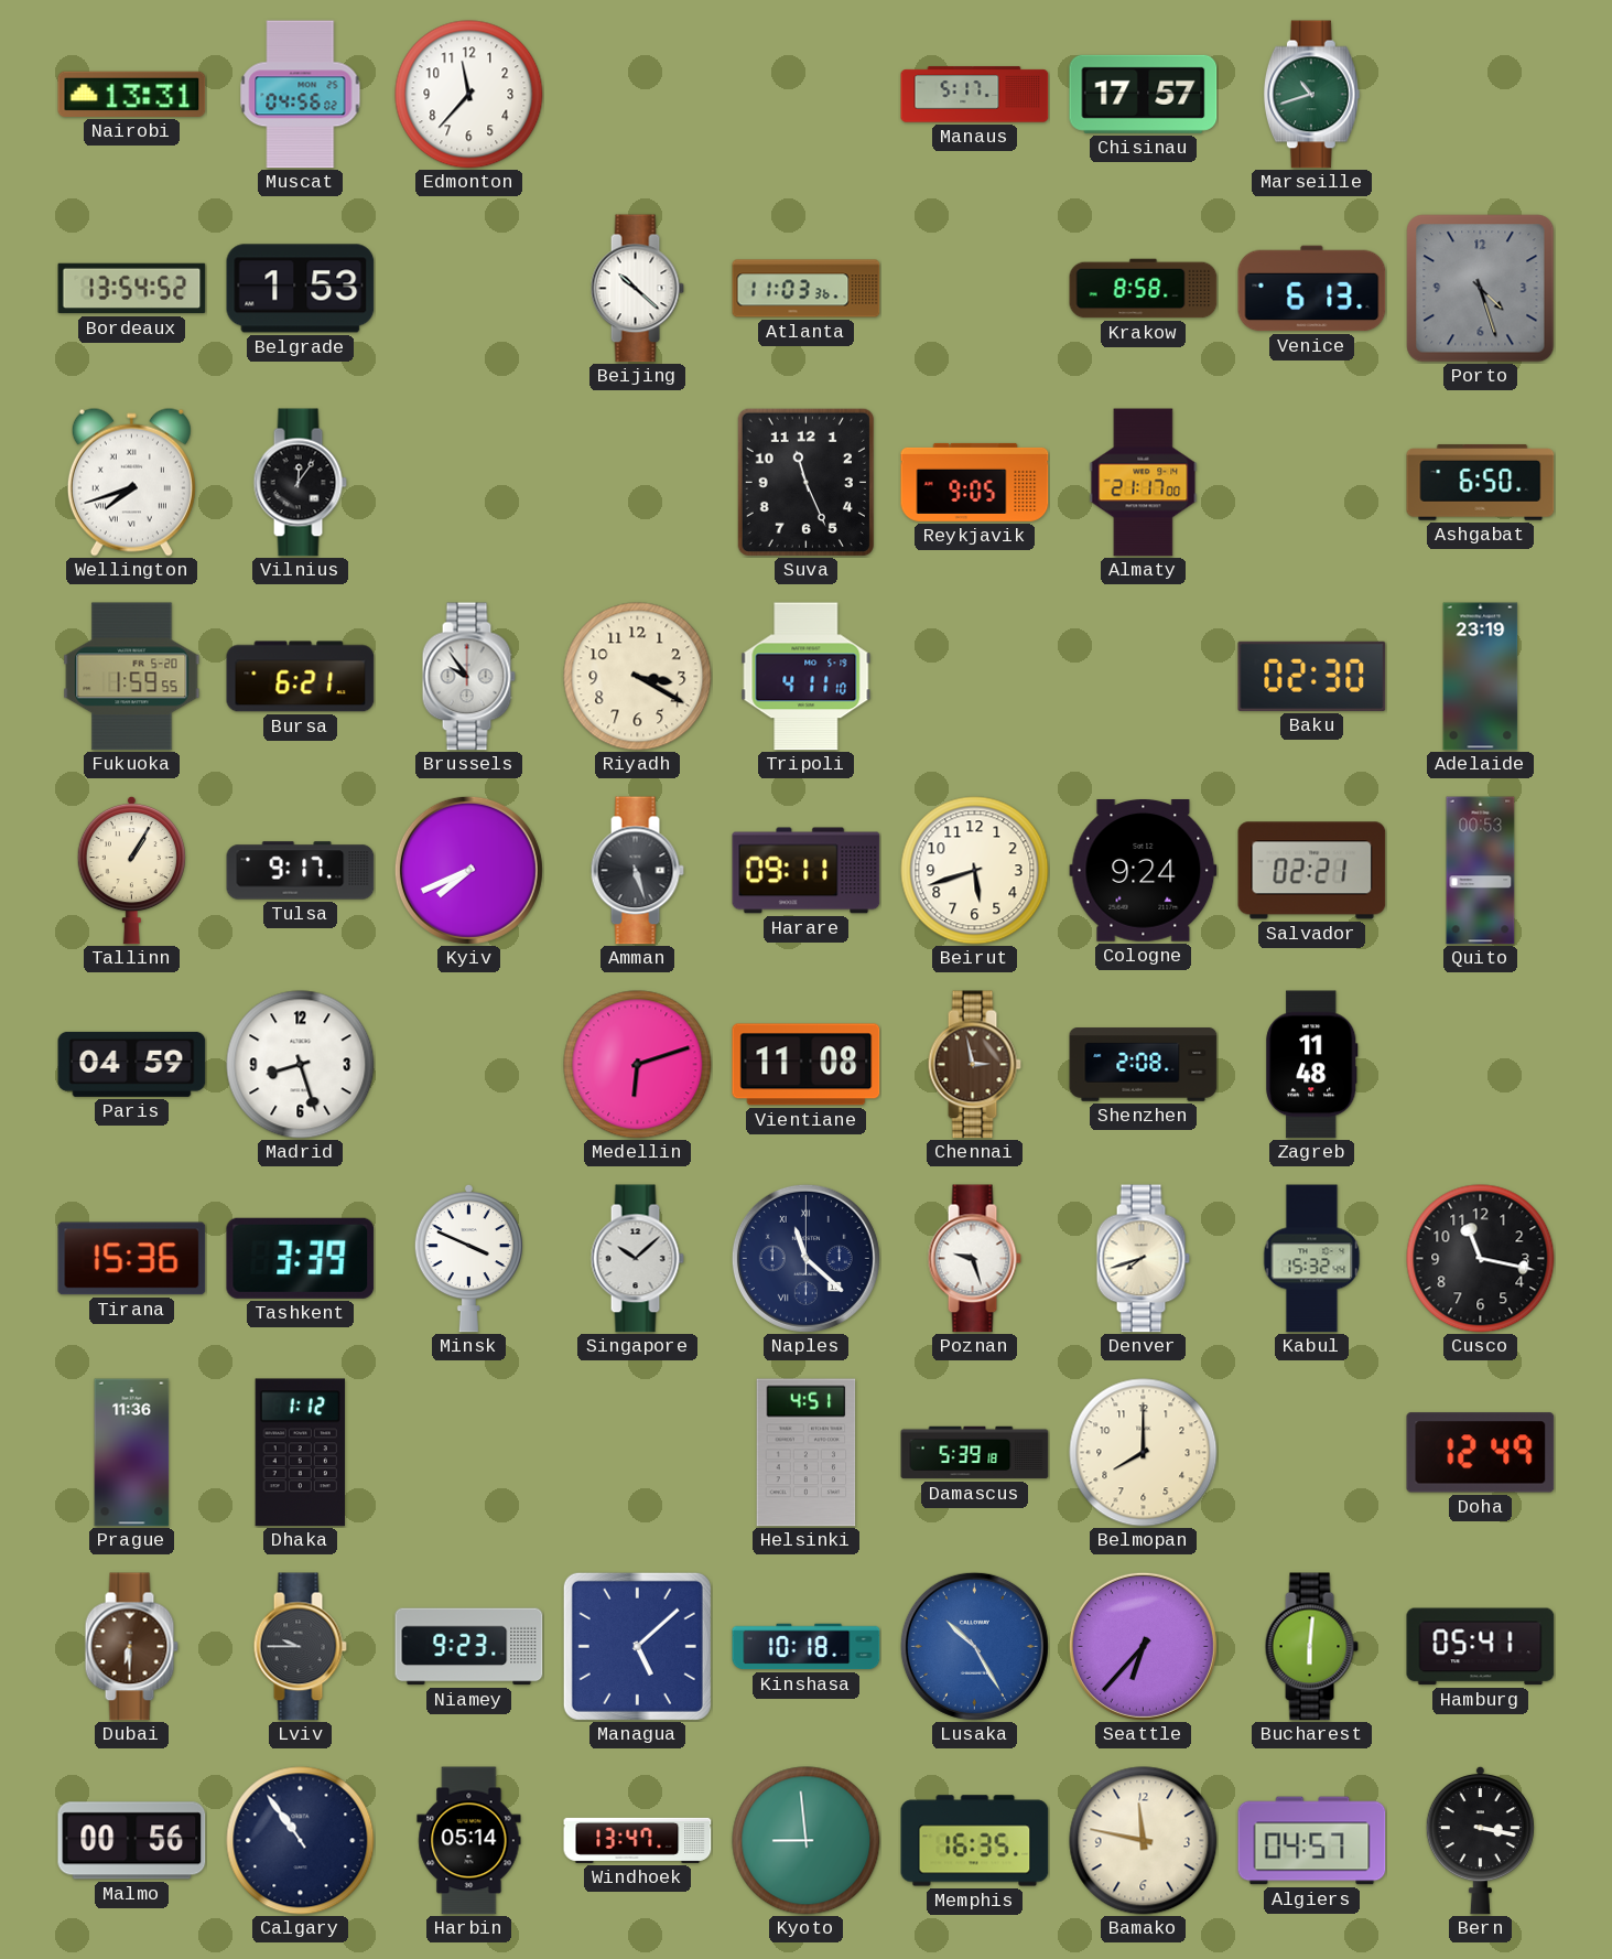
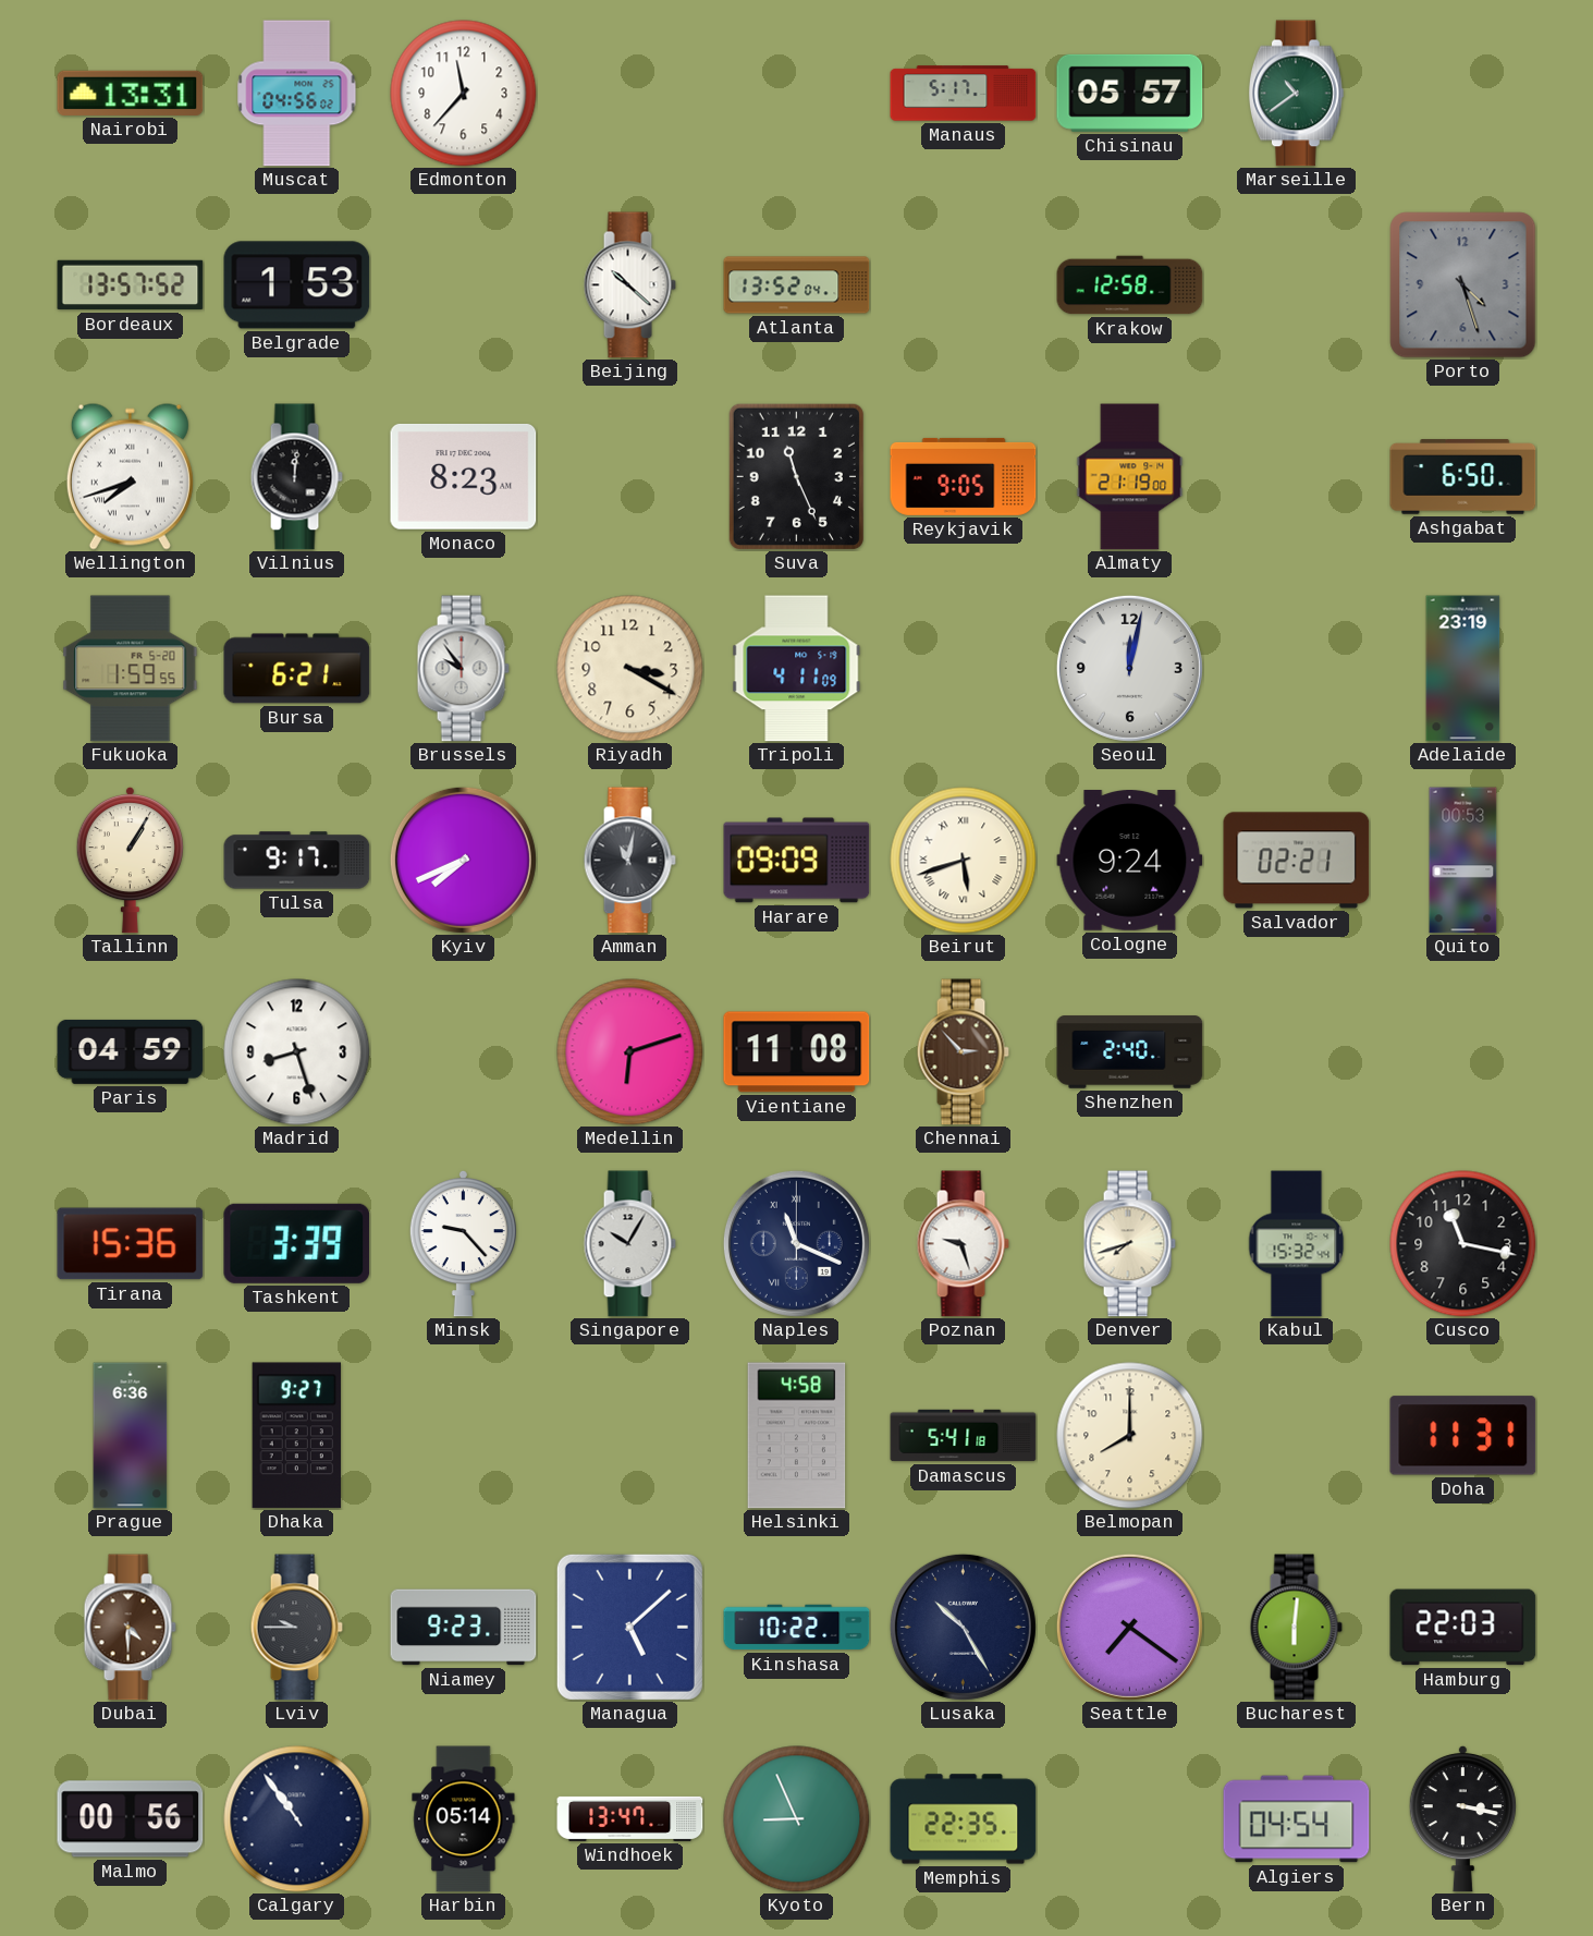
Chisinau: 17:57 -> 05:57 (1130, 93)
Marseille: 10:42 -> 10:39 (1296, 94)
Bordeaux: 13:54 -> 13:57 (131, 285)
Atlanta: 11:03 -> 13:52 (797, 285)
Krakow: 8:58 -> 12:58 (1130, 285)
Venice: 6:13 -> none (1312, 289)
Vilnius: 12:06 -> 12:01 (296, 477)
Monaco: none -> 8:23 (464, 476)
Almaty: 21:17 -> 21:19 (1130, 477)
Tripoli: 4:11:10 -> 4:11:09 (797, 669)
Seoul: none -> 12:02 (1129, 668)
Baku: 02:30 -> none (1312, 676)
Amman: 5:27 -> 11:02 (629, 861)
Harare: 09:11 -> 09:09 (797, 861)
Beirut numerals: Arabic -> Roman (964, 861)
Chennai: 2:58 -> 2:53 (963, 1052)
Shenzhen: 2:08 -> 2:40 (1130, 1052)
Zagreb: 11:48 -> none (1312, 1065)
Minsk: 3:49 -> 9:23 (463, 1243)
Singapore: 10:08 -> 10:05 (629, 1244)
Naples: 11:22 -> 11:19 (796, 1243)
Prague: 11:36 -> 6:36 (131, 1436)
Dhaka: 1:12 -> 9:27 (296, 1436)
Helsinki: 4:51 -> 4:58 (797, 1436)
Damascus: 5:39 -> 5:41 (964, 1436)
Doha: 12:49 -> 11:31 (1463, 1436)
Dubai: 6:30 -> 4:30 (130, 1628)
Kinshasa: 10:18 -> 10:22 (797, 1628)
Lusaka dial: blue -> navy (963, 1627)
Seattle: 6:37 -> 7:21 (1129, 1627)
Hamburg: 05:41 -> 22:03 (1463, 1628)
Kyoto: 8:59 -> 8:56 (797, 1819)
Memphis: 16:35 -> 22:35 (964, 1819)
Bamako: 11:47 -> none (1144, 1841)
Algiers: 04:57 -> 04:54 (1297, 1819)
